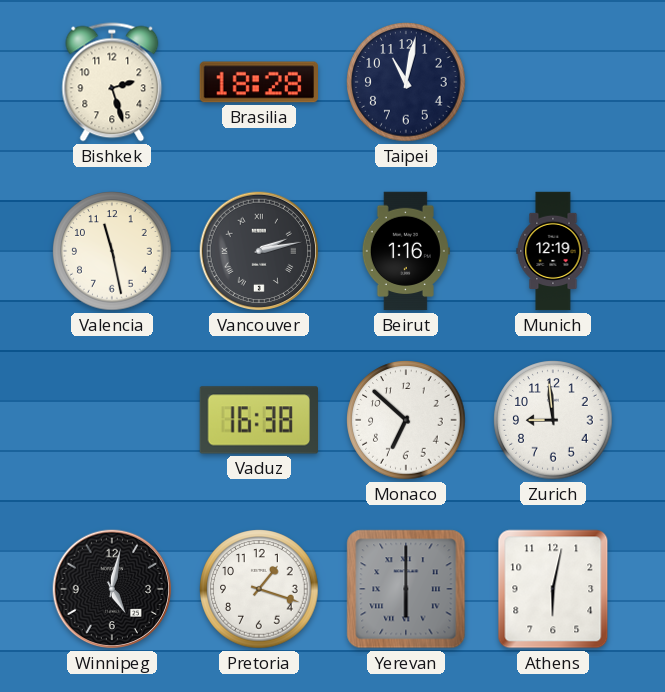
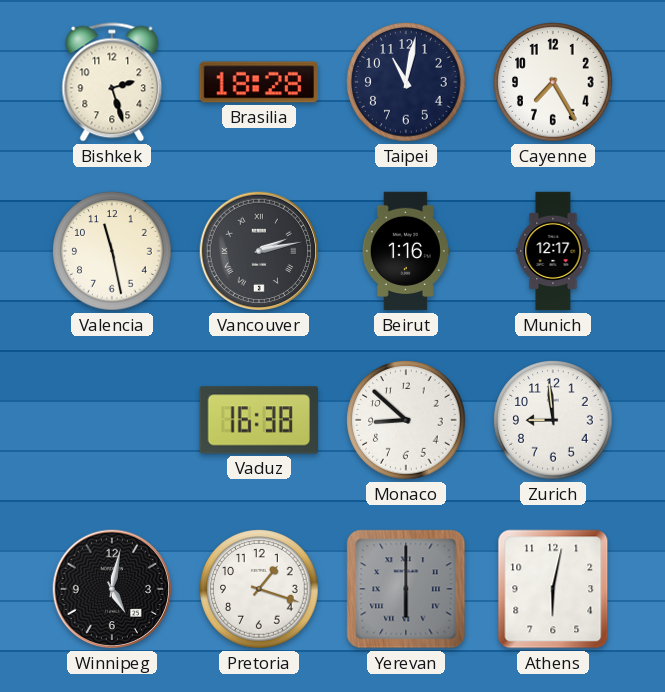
Cayenne: none -> 7:25 (553, 82)
Munich: 12:19 -> 12:17 (553, 251)
Monaco: 6:52 -> 8:52 (406, 420)
